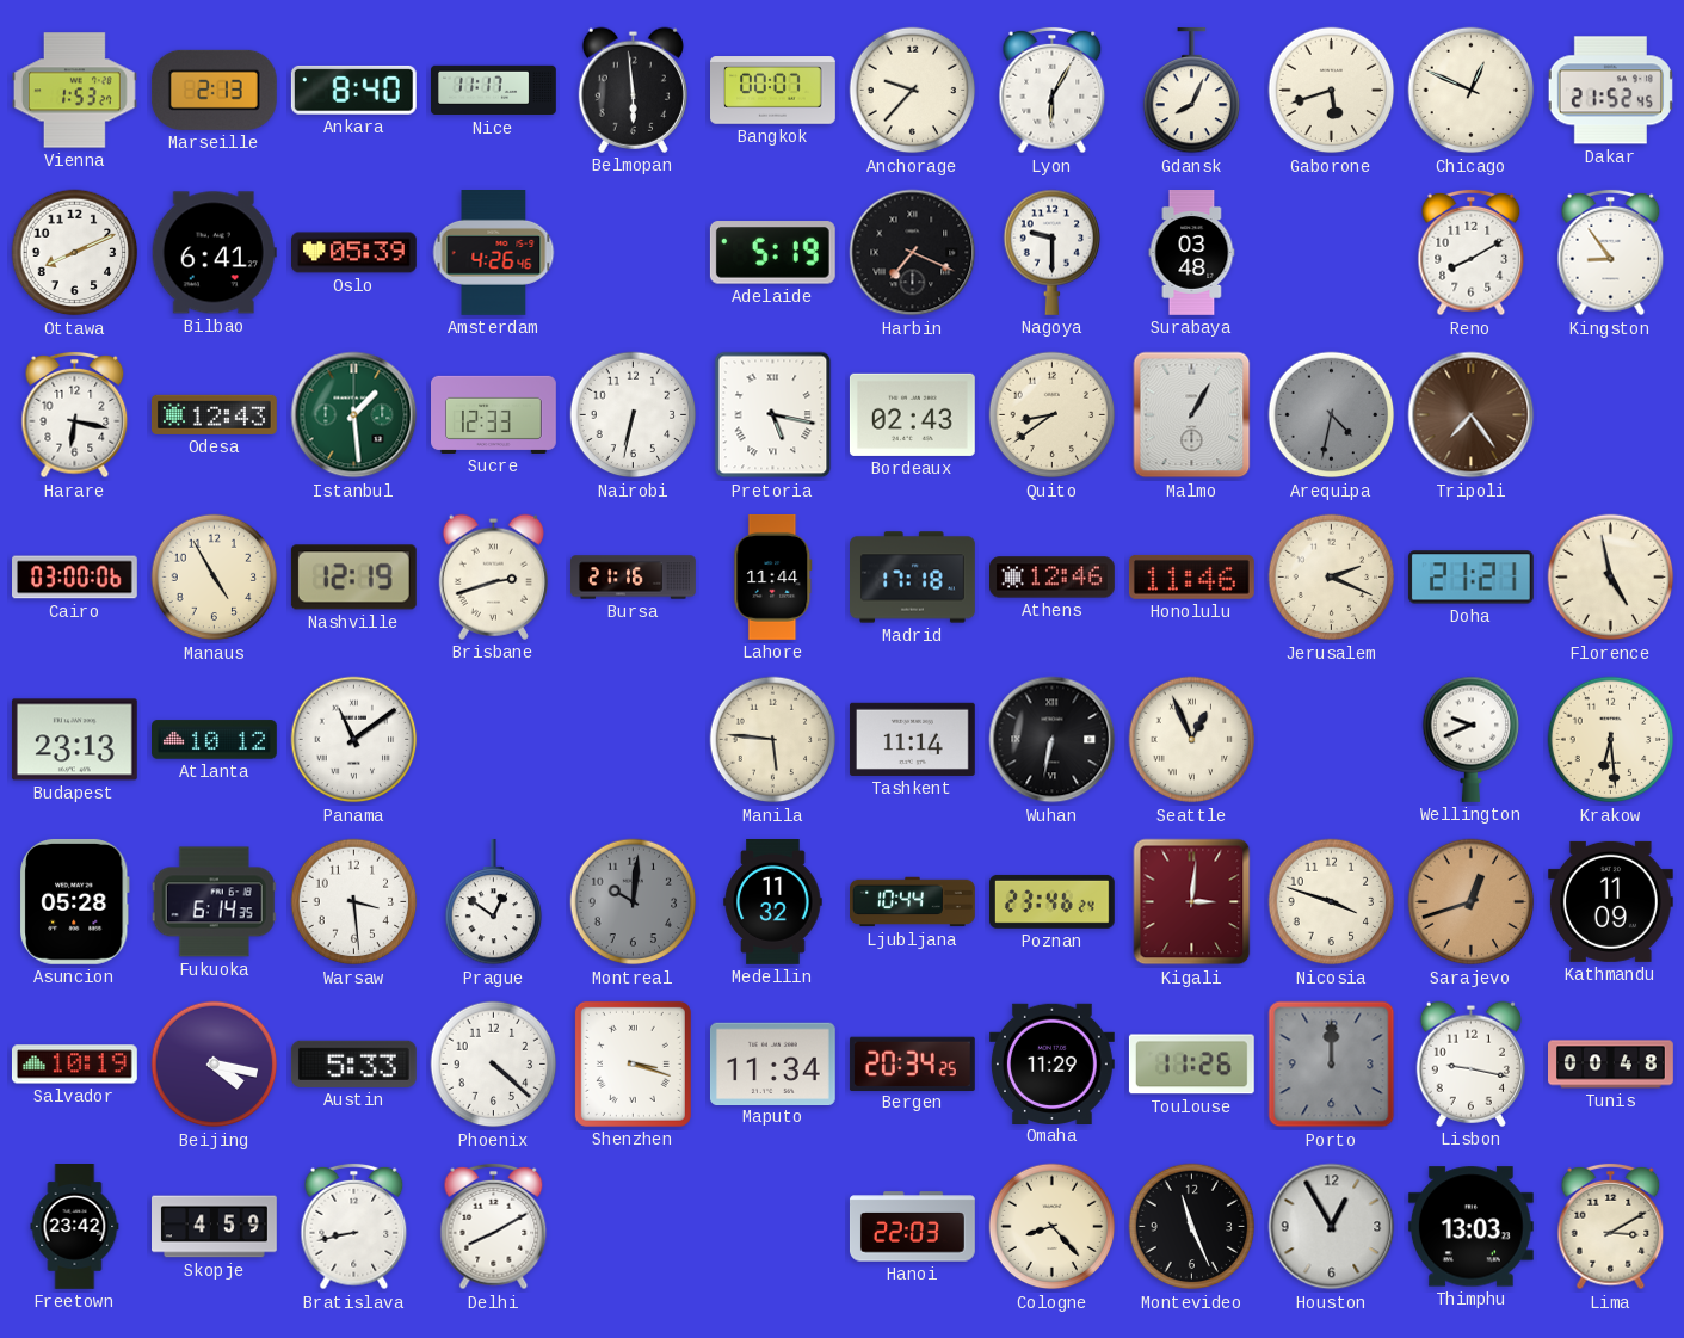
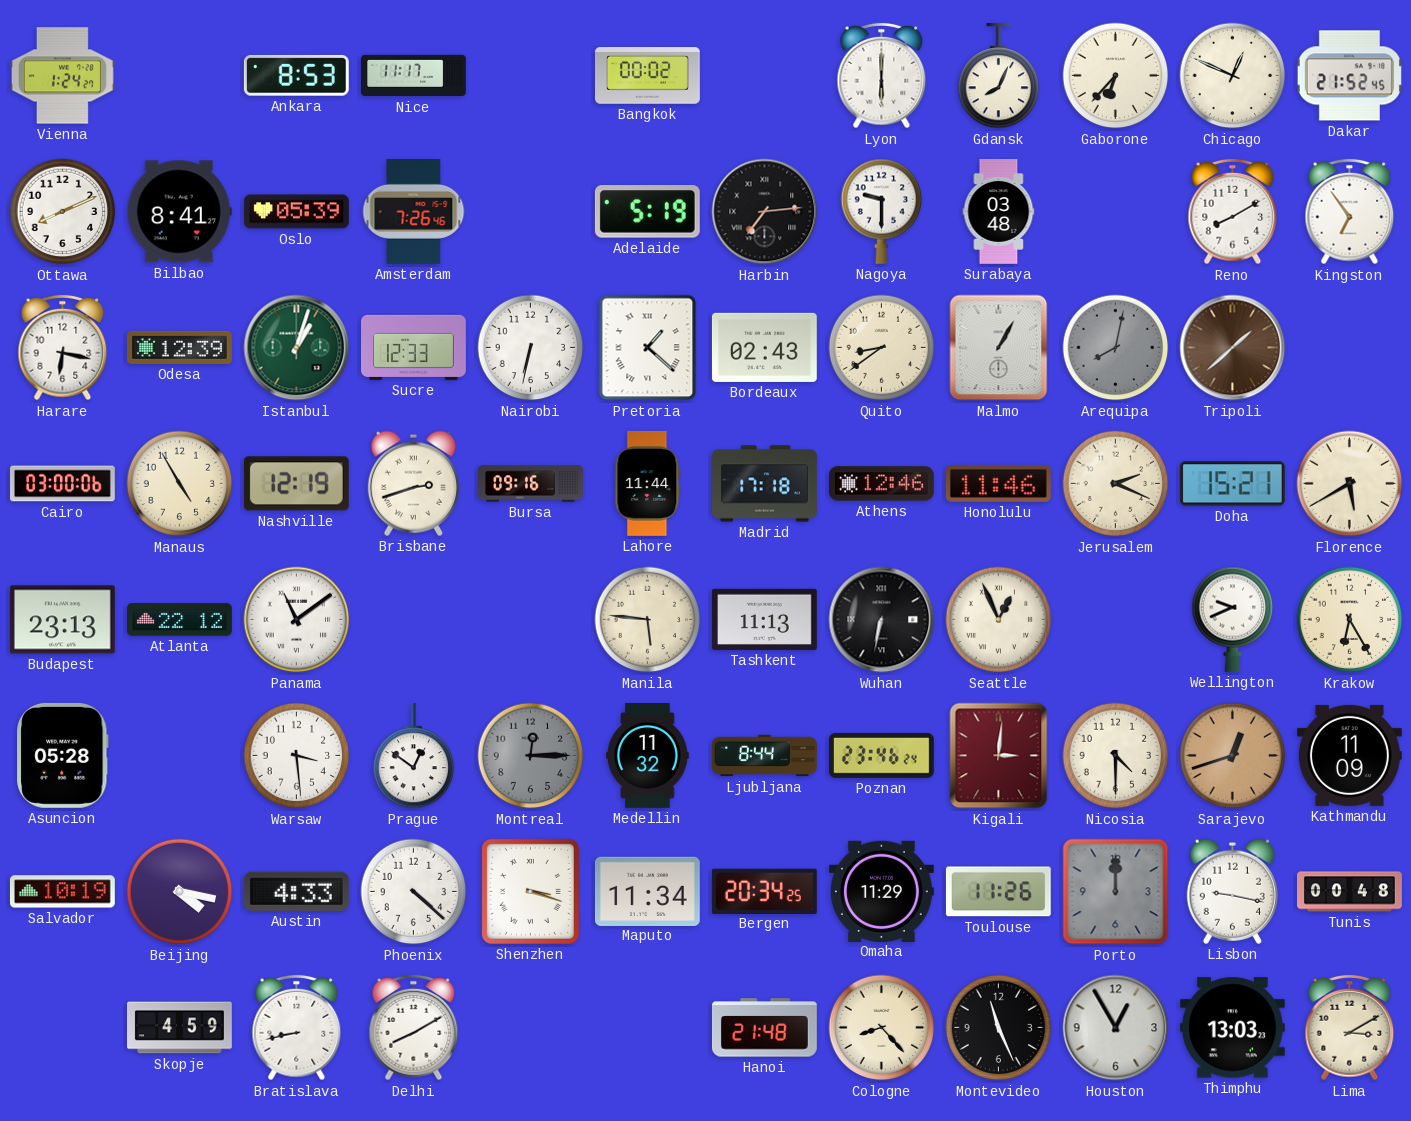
Vienna: 1:53 -> 1:24 (62, 76)
Marseille: 2:13 -> none (214, 90)
Ankara: 8:40 -> 8:53 (296, 75)
Belmopan: 5:59 -> none (633, 90)
Bangkok: 00:07 -> 00:02 (648, 76)
Anchorage: 9:37 -> none (913, 91)
Lyon: 6:05 -> 6:00 (882, 76)
Gaborone: 5:42 -> 6:37 (1116, 76)
Bilbao: 6:41 -> 8:41 (179, 212)
Amsterdam: 4:26 -> 7:26 (414, 212)
Harbin: 7:19 -> 7:14 (765, 212)
Kingston: 8:54 -> 6:54 (1350, 212)
Odesa: 12:43 -> 12:39 (179, 347)
Istanbul: 1:29 -> 1:03 (297, 348)
Pretoria: 5:17 -> 1:22 (648, 348)
Arequipa: 4:32 -> 8:02 (1116, 348)
Tripoli: 7:24 -> 1:38 (1233, 348)
Bursa: 21:16 -> 09:16 (531, 484)
Doha: 21:21 -> 15:21 (1232, 484)
Florence: 4:58 -> 5:40 (1350, 484)
Atlanta: 10:12 -> 22:12 (180, 620)
Tashkent: 11:14 -> 11:13 (764, 619)
Krakow: 6:29 -> 6:25 (1350, 620)
Fukuoka: 6:14 -> none (214, 902)
Montreal: 10:01 -> 12:15 (531, 756)
Ljubljana: 10:44 -> 8:44 (765, 756)
Nicosia: 3:48 -> 4:30 (1116, 756)
Austin: 5:33 -> 4:33 (296, 891)
Freetown: 23:42 -> none (75, 1227)
Hanoi: 22:03 -> 21:48 (764, 1028)
